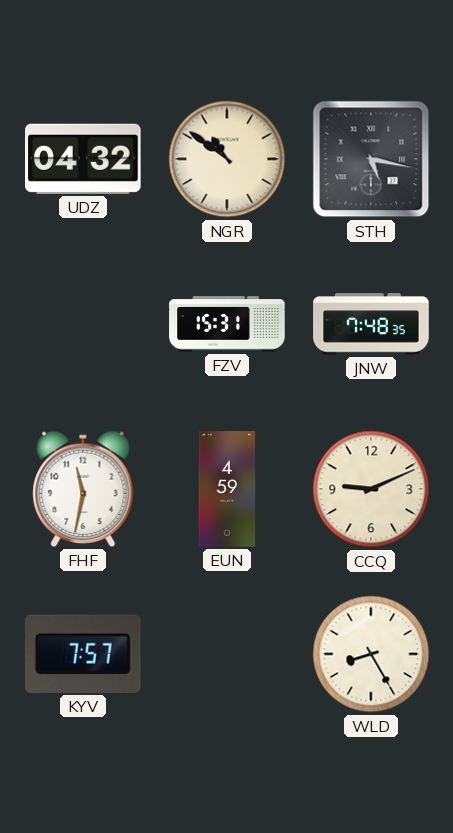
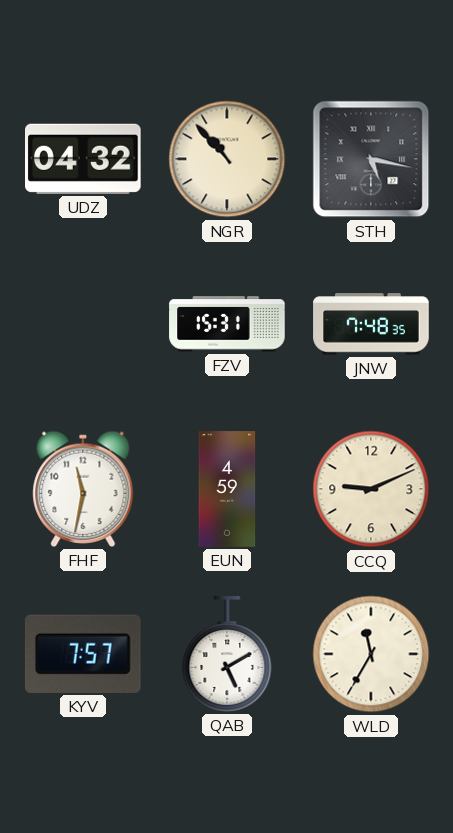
NGR: 10:51 -> 10:53 (227, 159)
QAB: none -> 5:10 (227, 654)
WLD: 8:25 -> 11:35 (371, 654)
